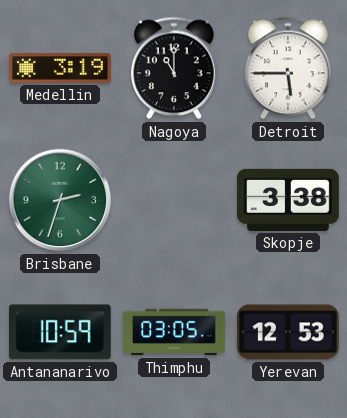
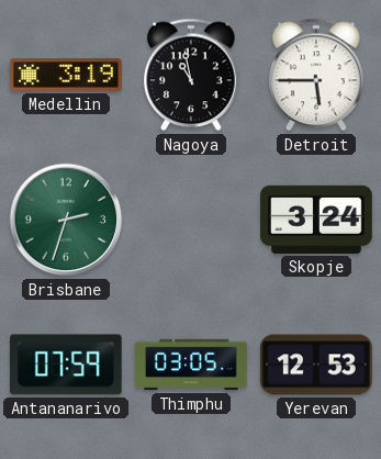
Nagoya: 11:00 -> 10:58 (192, 75)
Skopje: 3:38 -> 3:24 (316, 220)
Antananarivo: 10:59 -> 07:59 (66, 365)
